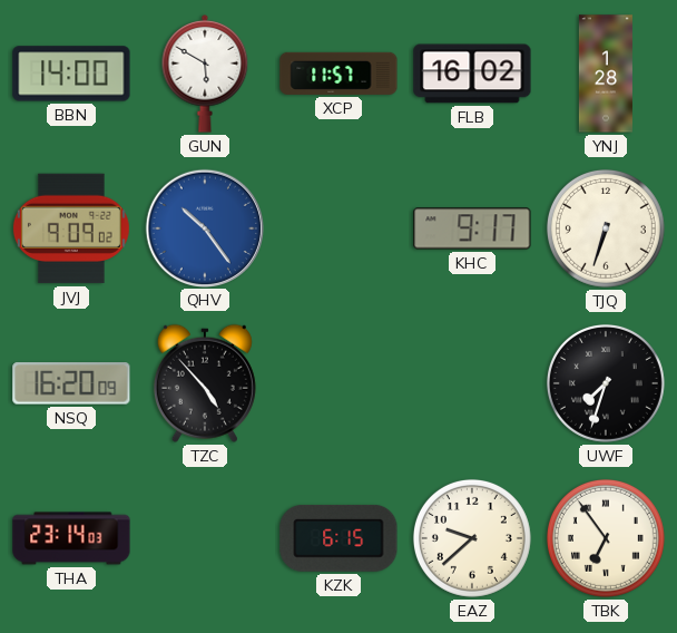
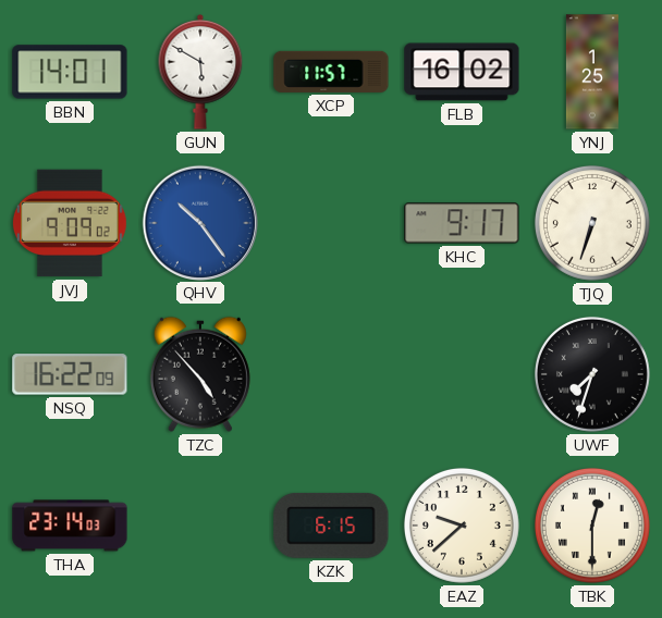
BBN: 14:00 -> 14:01 (70, 72)
YNJ: 1:28 -> 1:25 (592, 72)
NSQ: 16:20 -> 16:22 (70, 374)
TBK: 6:54 -> 12:30 (592, 526)
